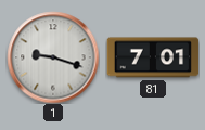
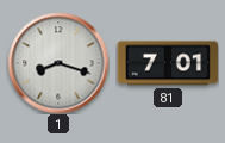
1: 9:18 -> 8:18 (58, 63)
